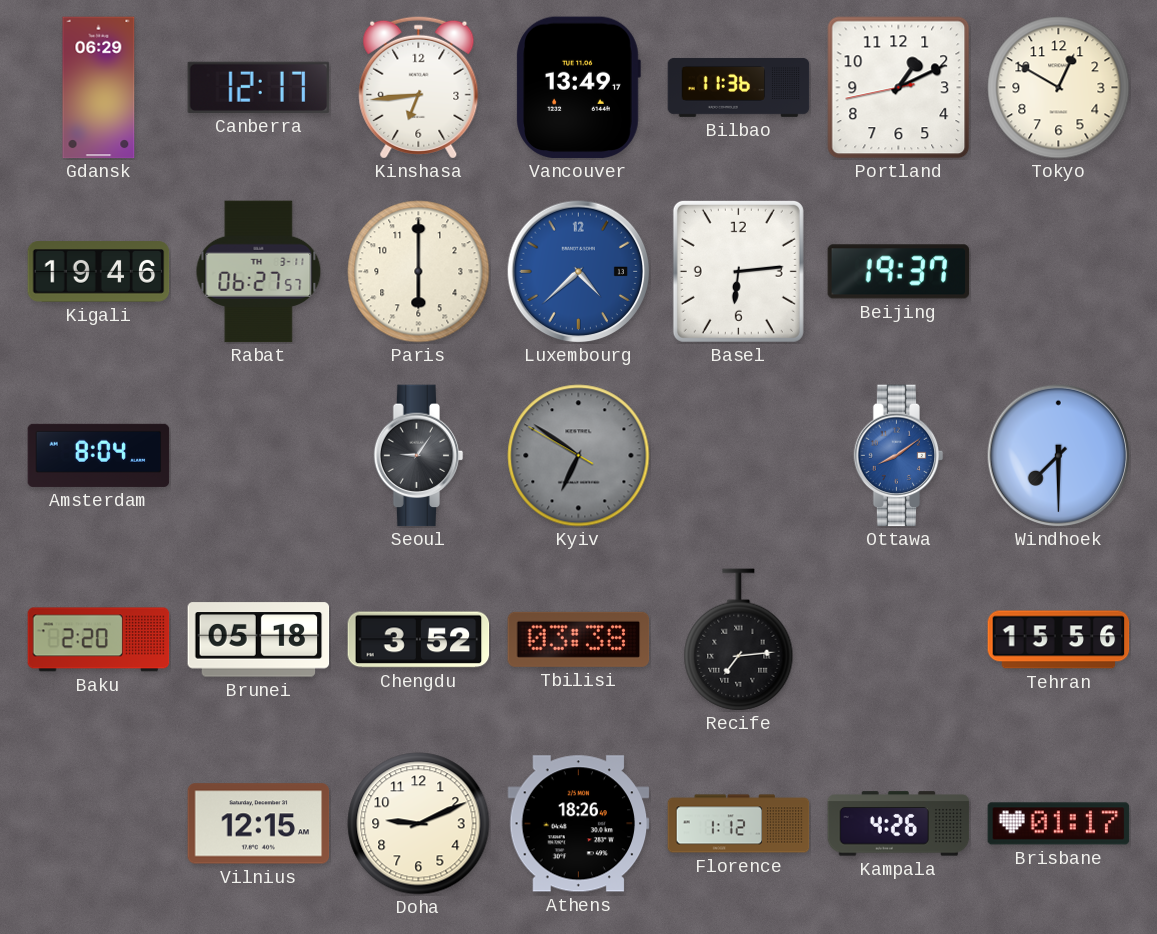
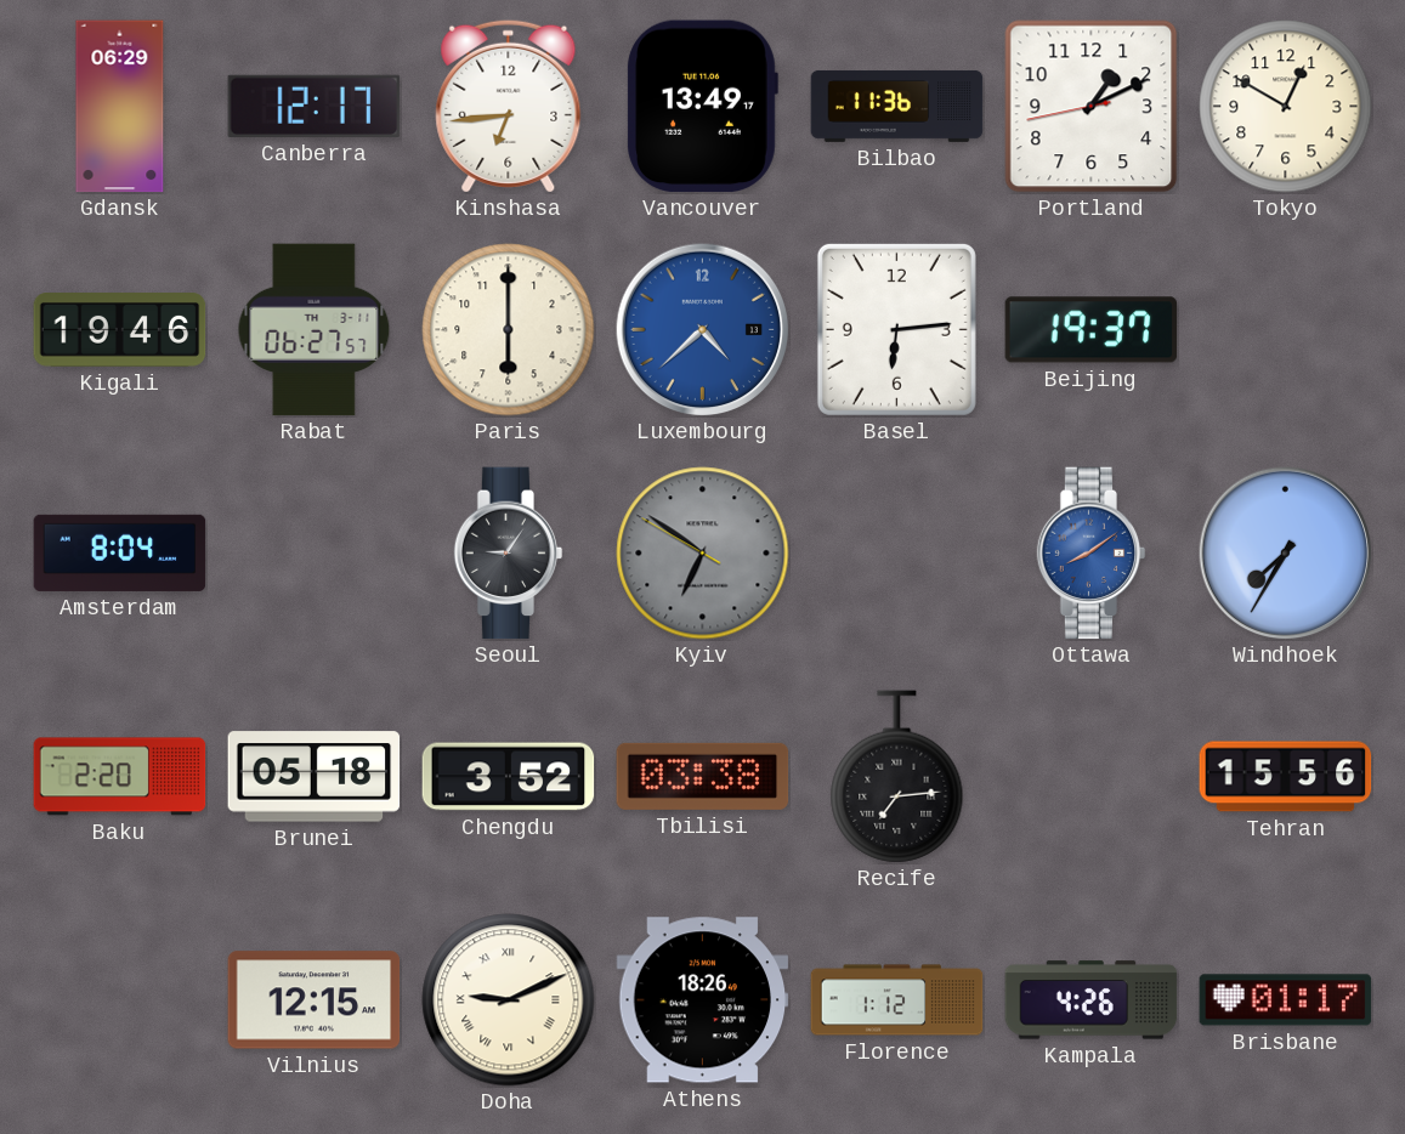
Windhoek: 7:30 -> 7:35 (1285, 552)
Doha numerals: Arabic -> Roman (509, 1000)
